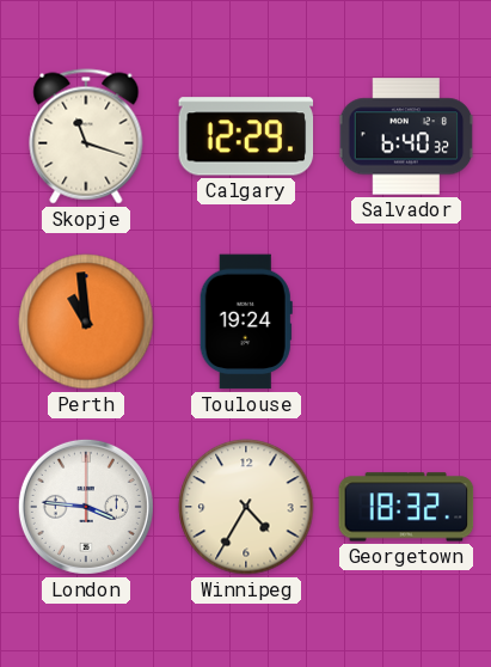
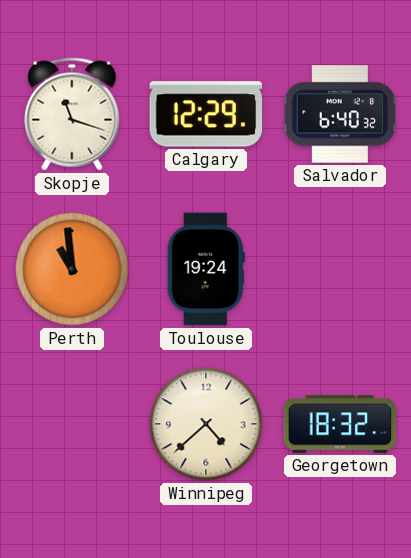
London: 3:46 -> none (86, 507)
Winnipeg: 4:35 -> 4:38 (206, 424)
